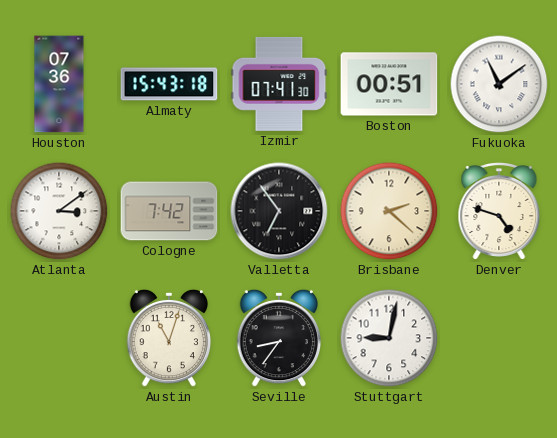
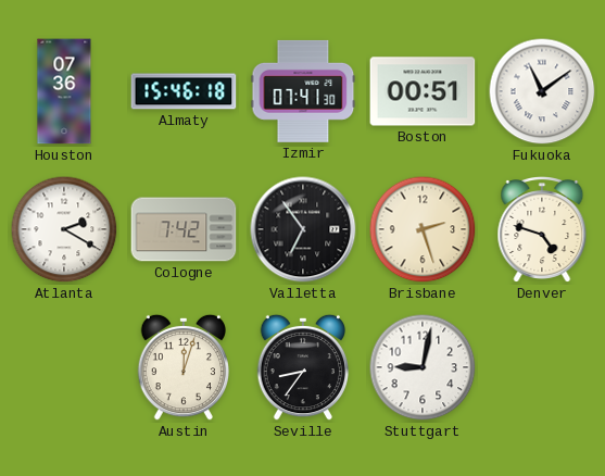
Almaty: 15:43 -> 15:46 (184, 91)
Atlanta: 3:09 -> 2:20 (64, 229)
Brisbane: 2:22 -> 2:27 (423, 229)
Austin: 11:03 -> 12:03 (184, 367)
